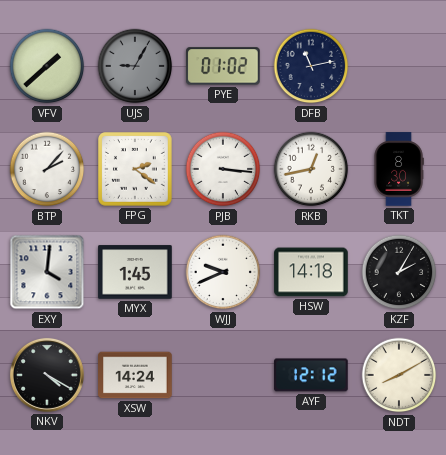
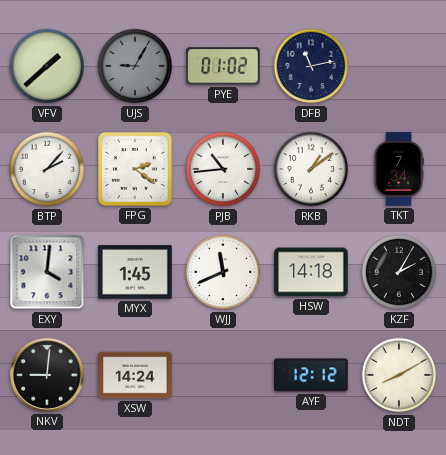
PJB: 3:16 -> 10:44 (223, 169)
RKB: 12:43 -> 1:09 (311, 169)
TKT: 8:30 -> 7:34 (399, 169)
WJJ: 9:41 -> 11:41 (223, 272)
NKV: 4:20 -> 9:01 (47, 375)
